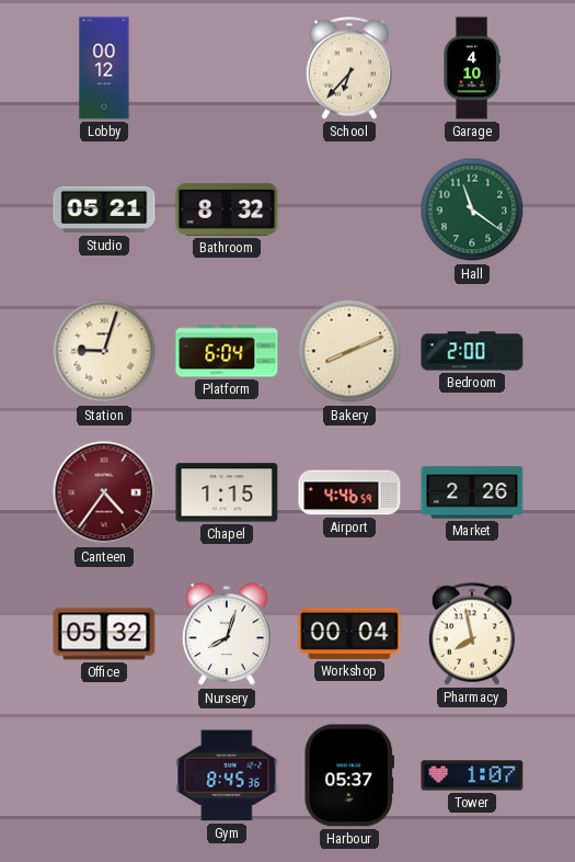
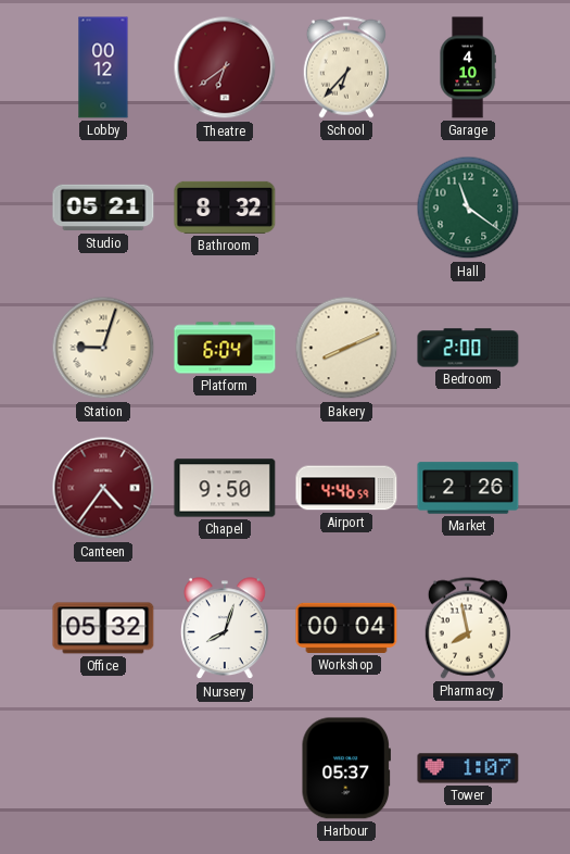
Theatre: none -> 6:39 (225, 67)
Chapel: 1:15 -> 9:50 (225, 488)
Gym: 8:45 -> none (227, 775)
